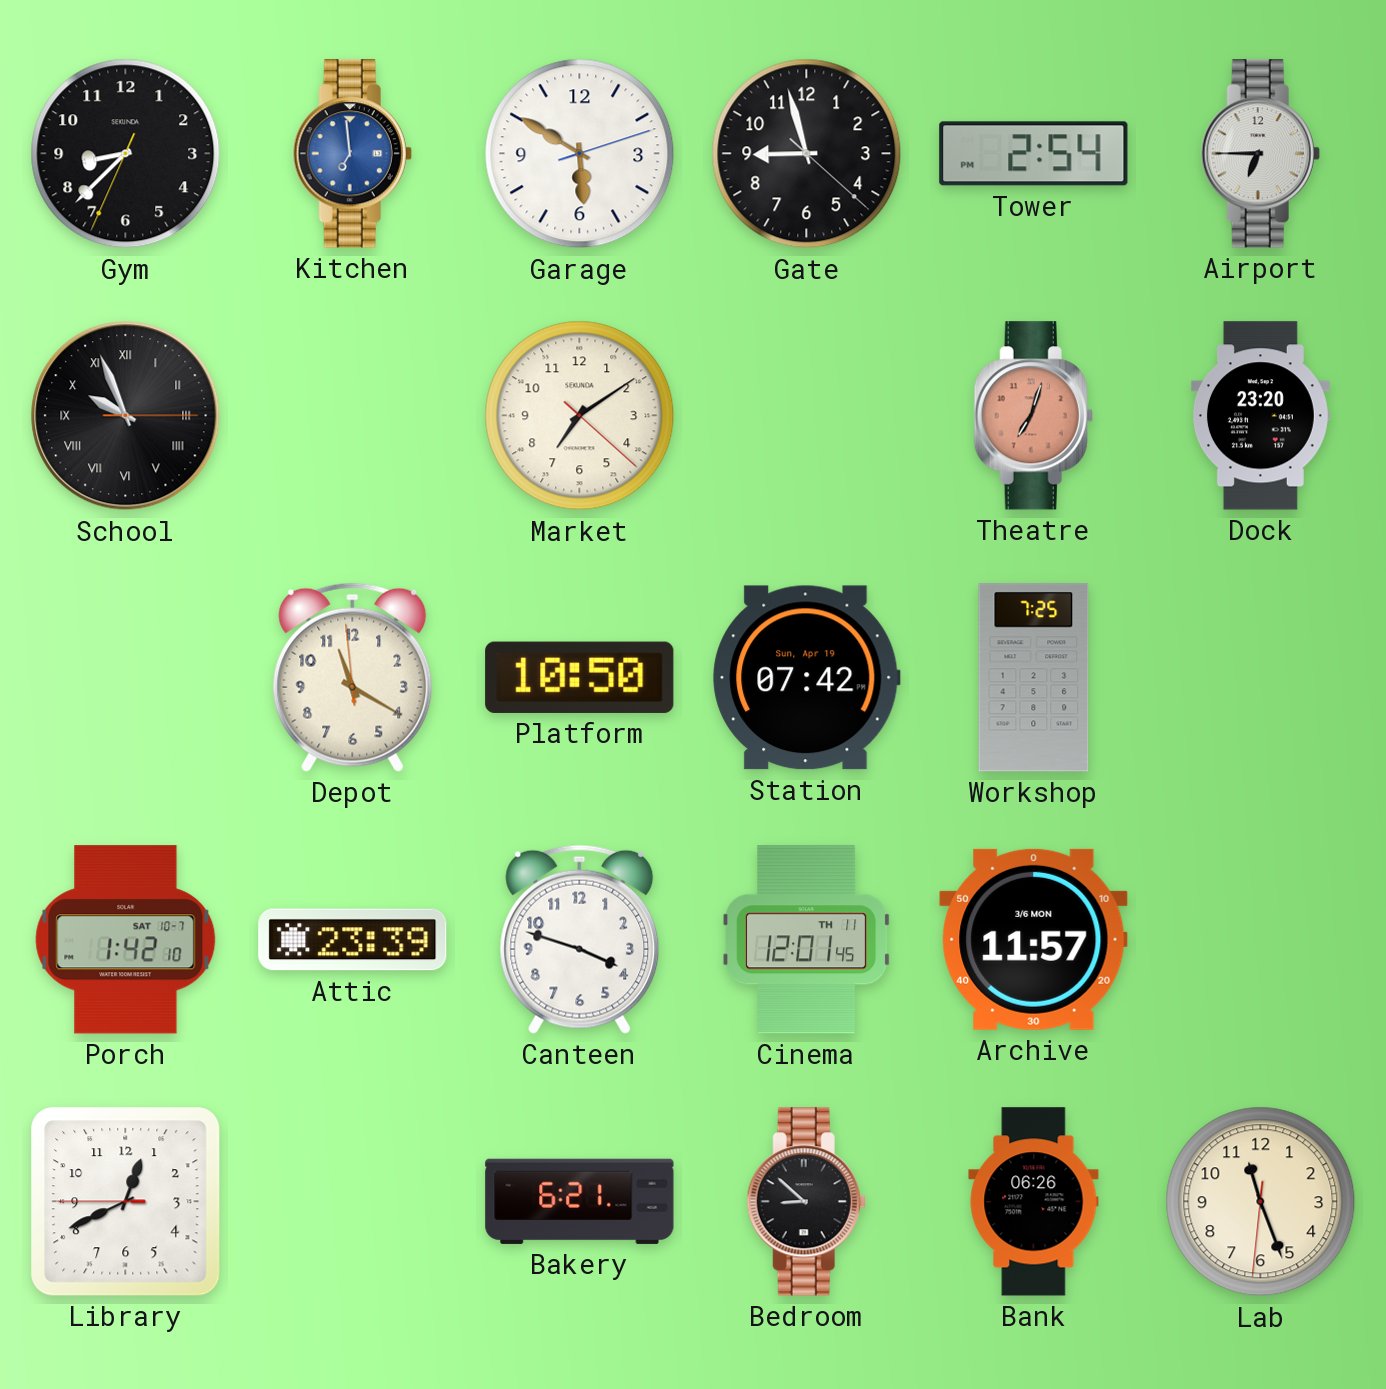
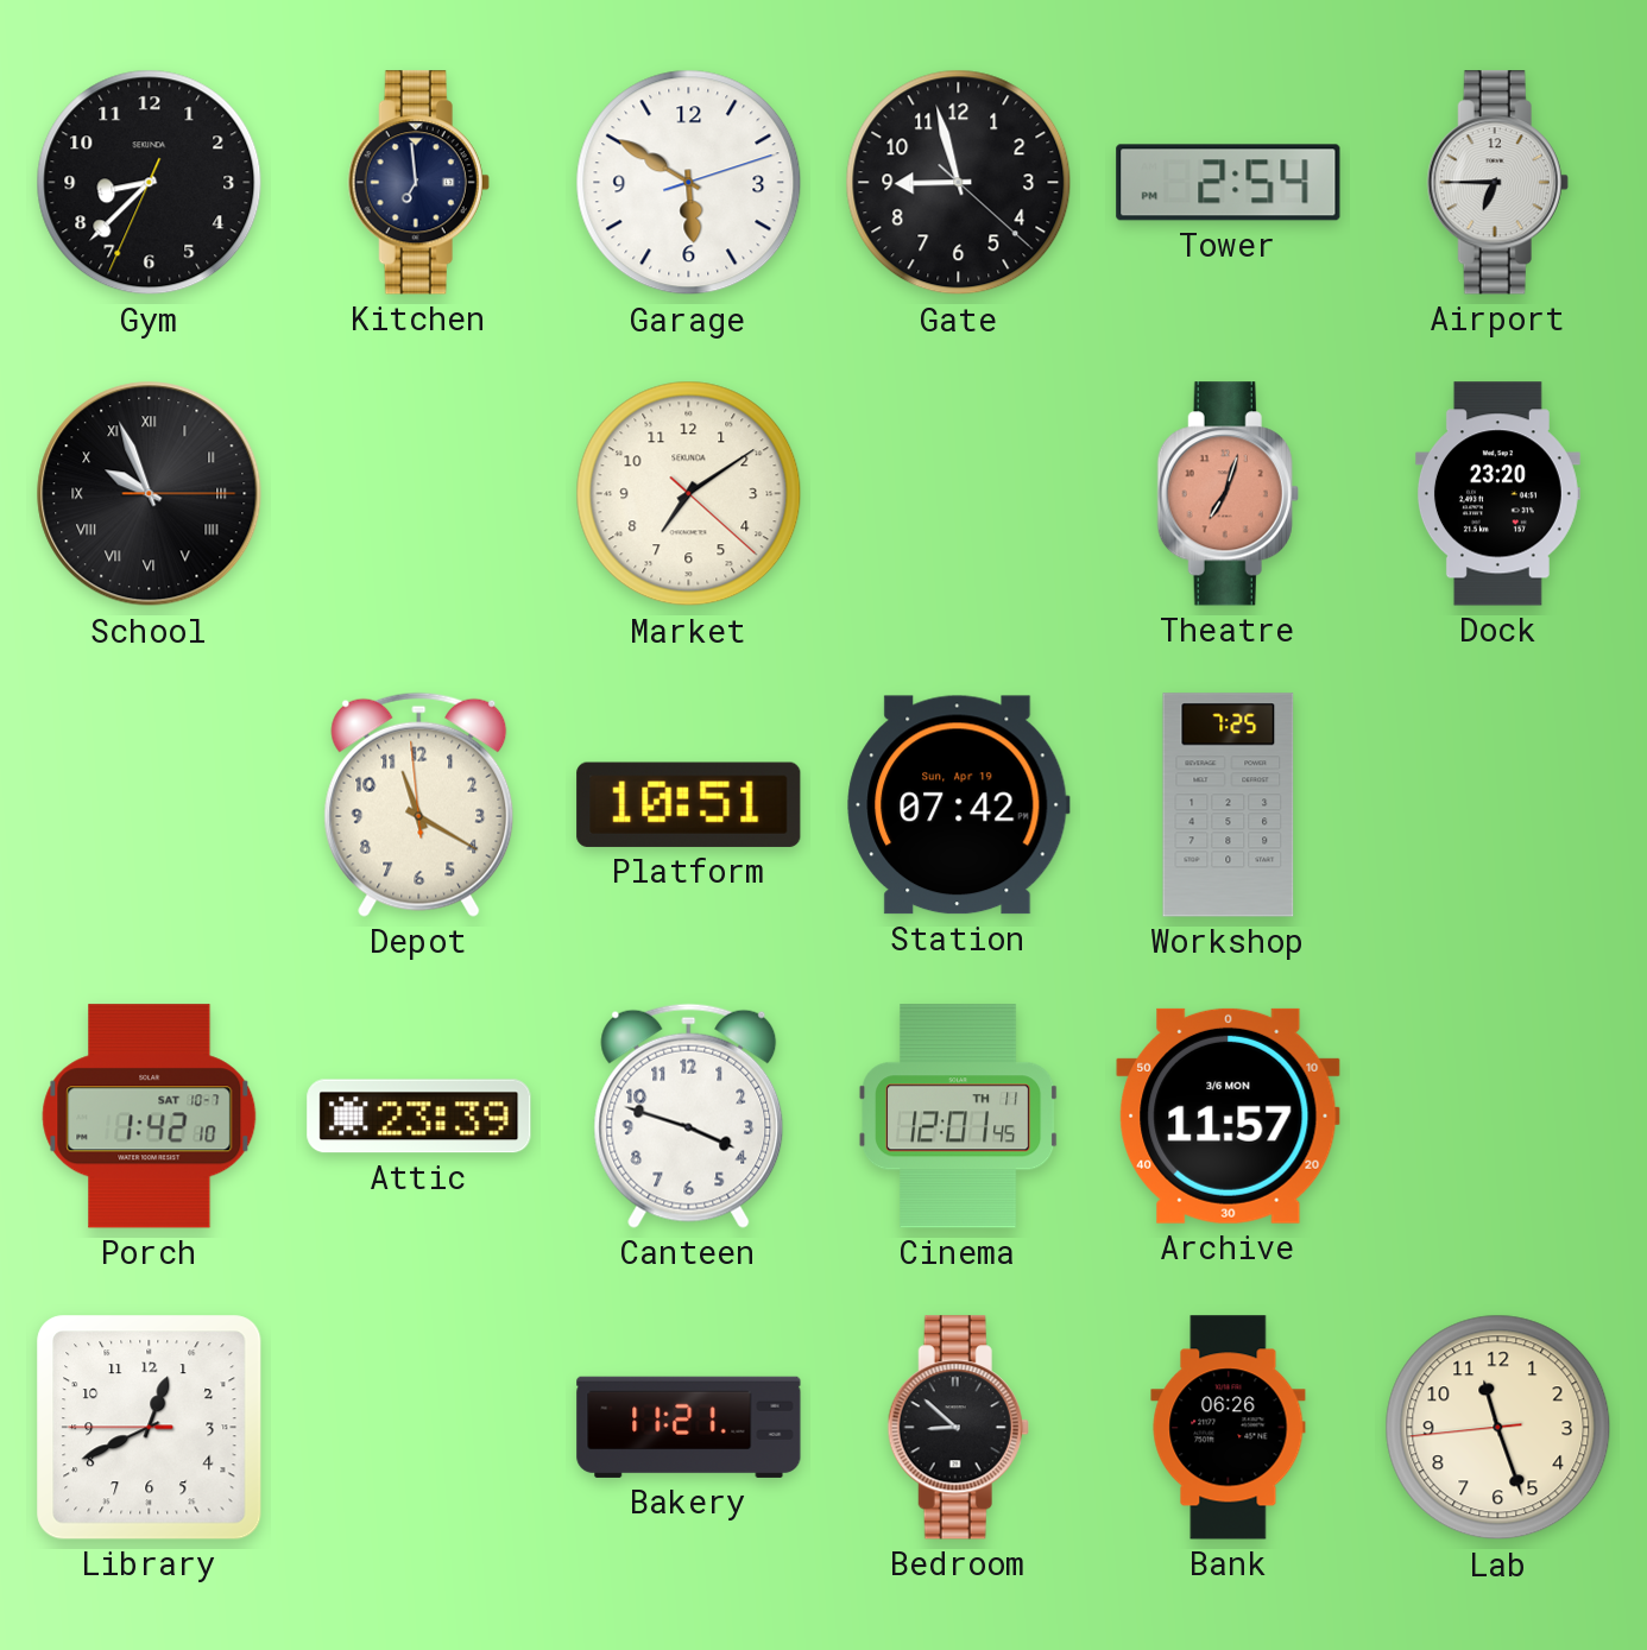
Kitchen dial: blue -> navy (418, 183)
Platform: 10:50 -> 10:51 (689, 804)
Bakery: 6:21 -> 11:21 (689, 1427)
Lab: 11:26:31 -> 11:26:44 (1498, 1428)
